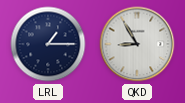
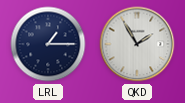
QKD: 8:55 -> 1:55 (137, 44)
